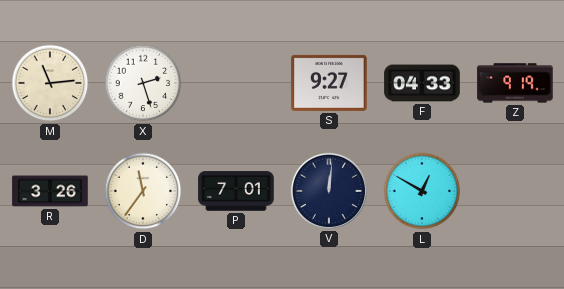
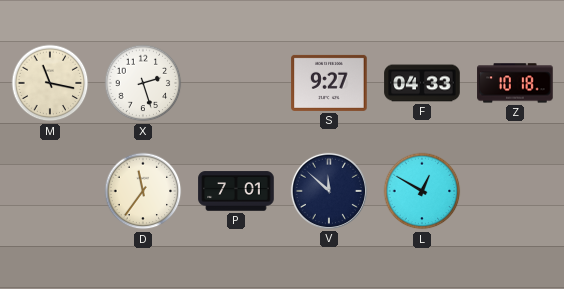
M: 11:14 -> 11:17 (50, 83)
Z: 9:19 -> 10:18 (515, 83)
R: 3:26 -> none (50, 191)
V: 12:01 -> 11:52 (329, 191)
